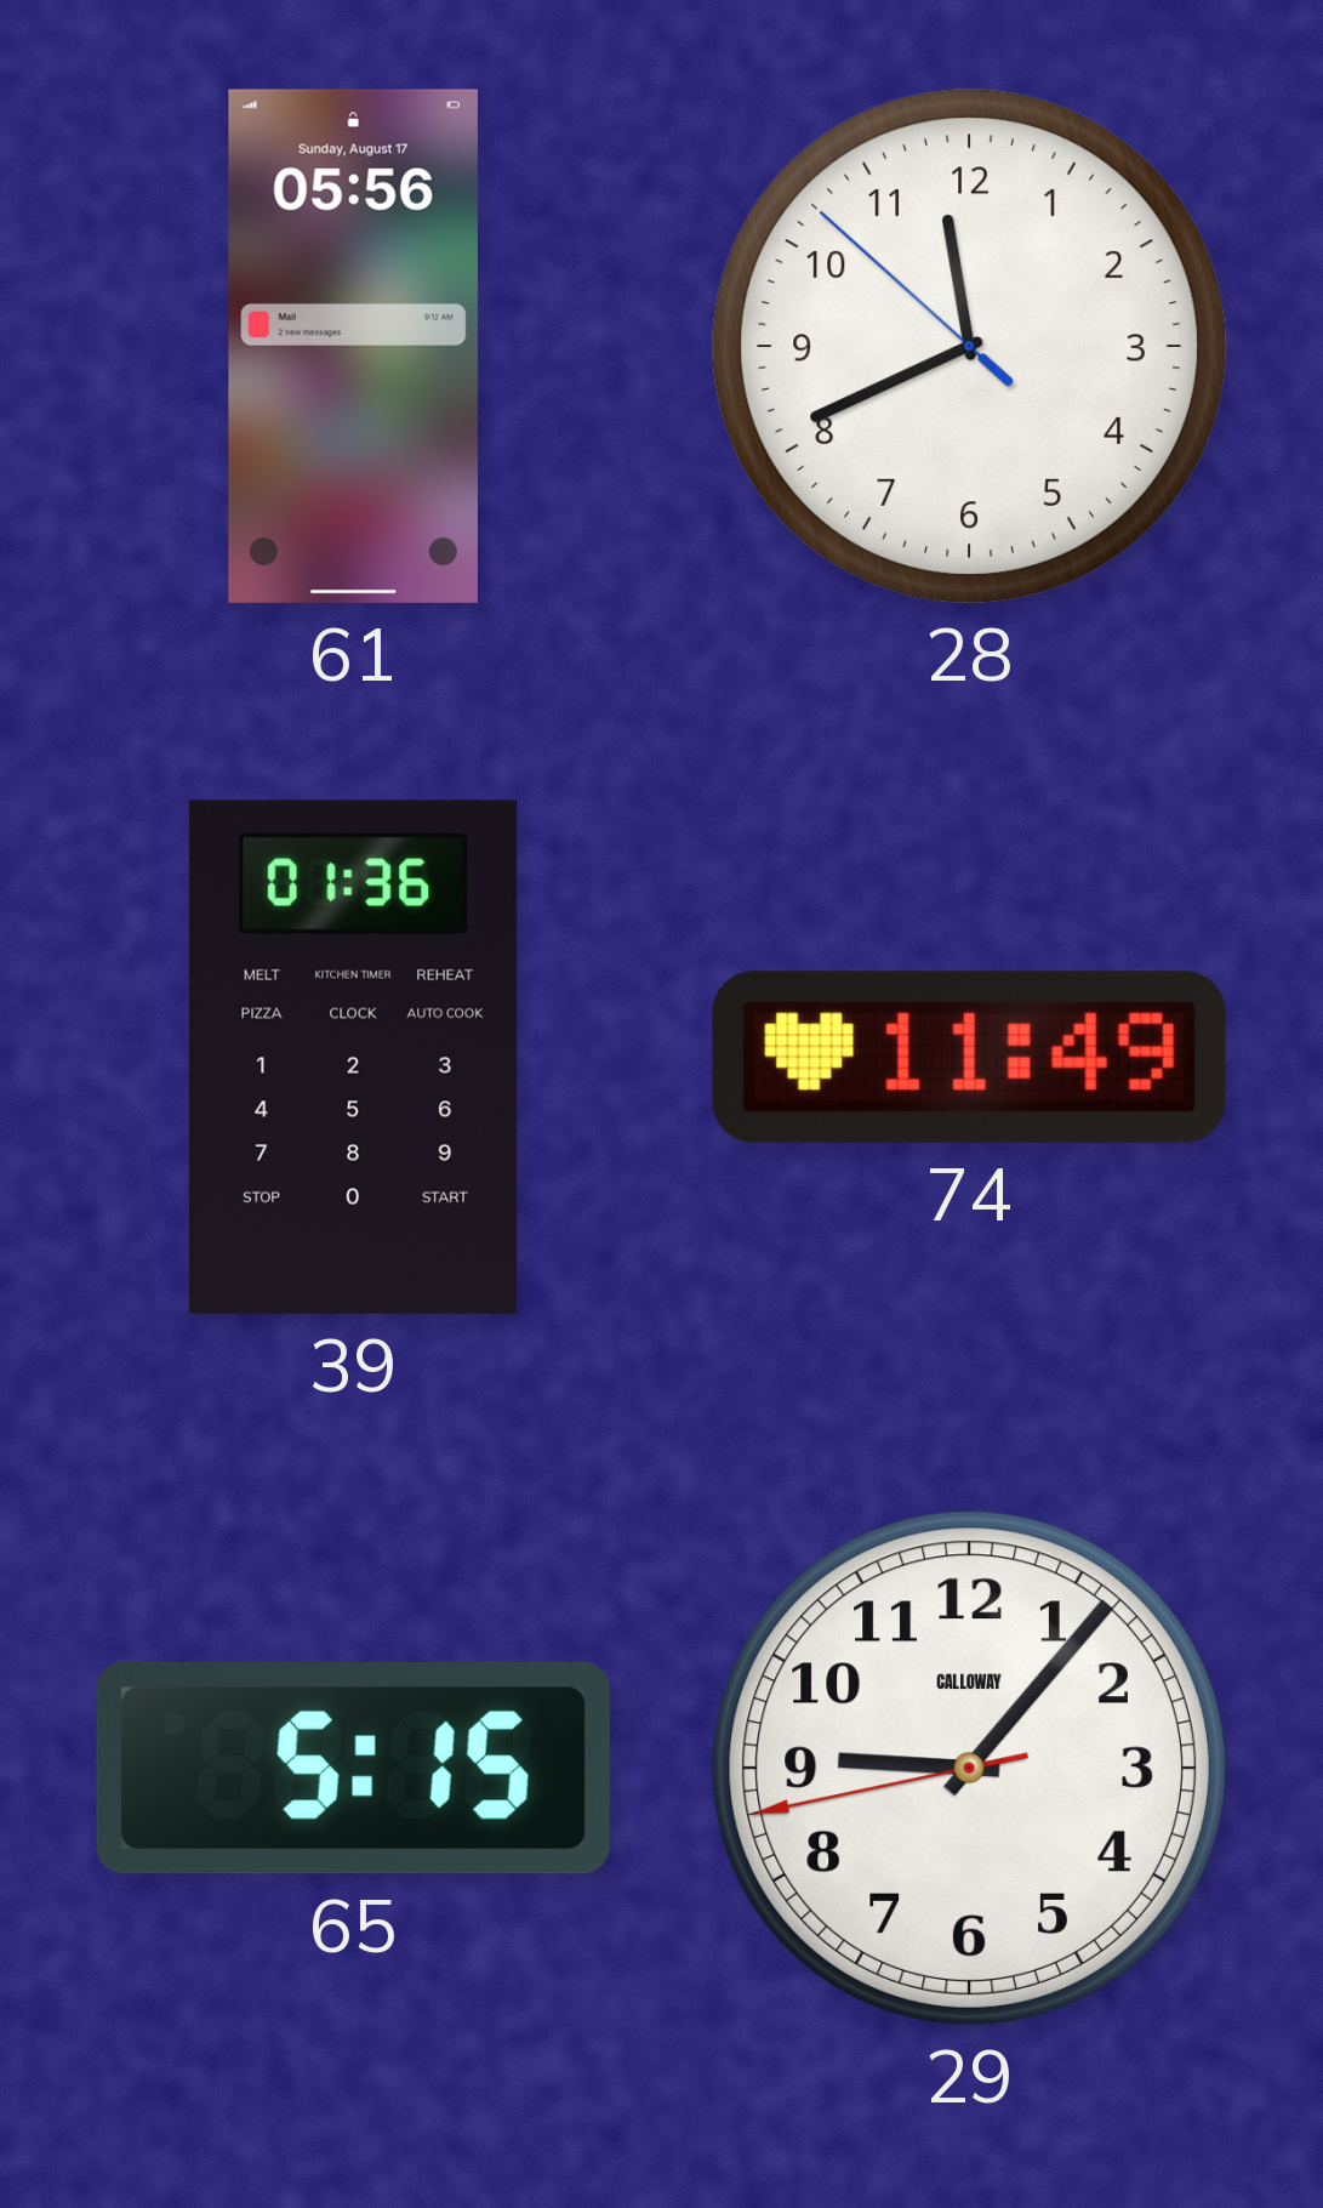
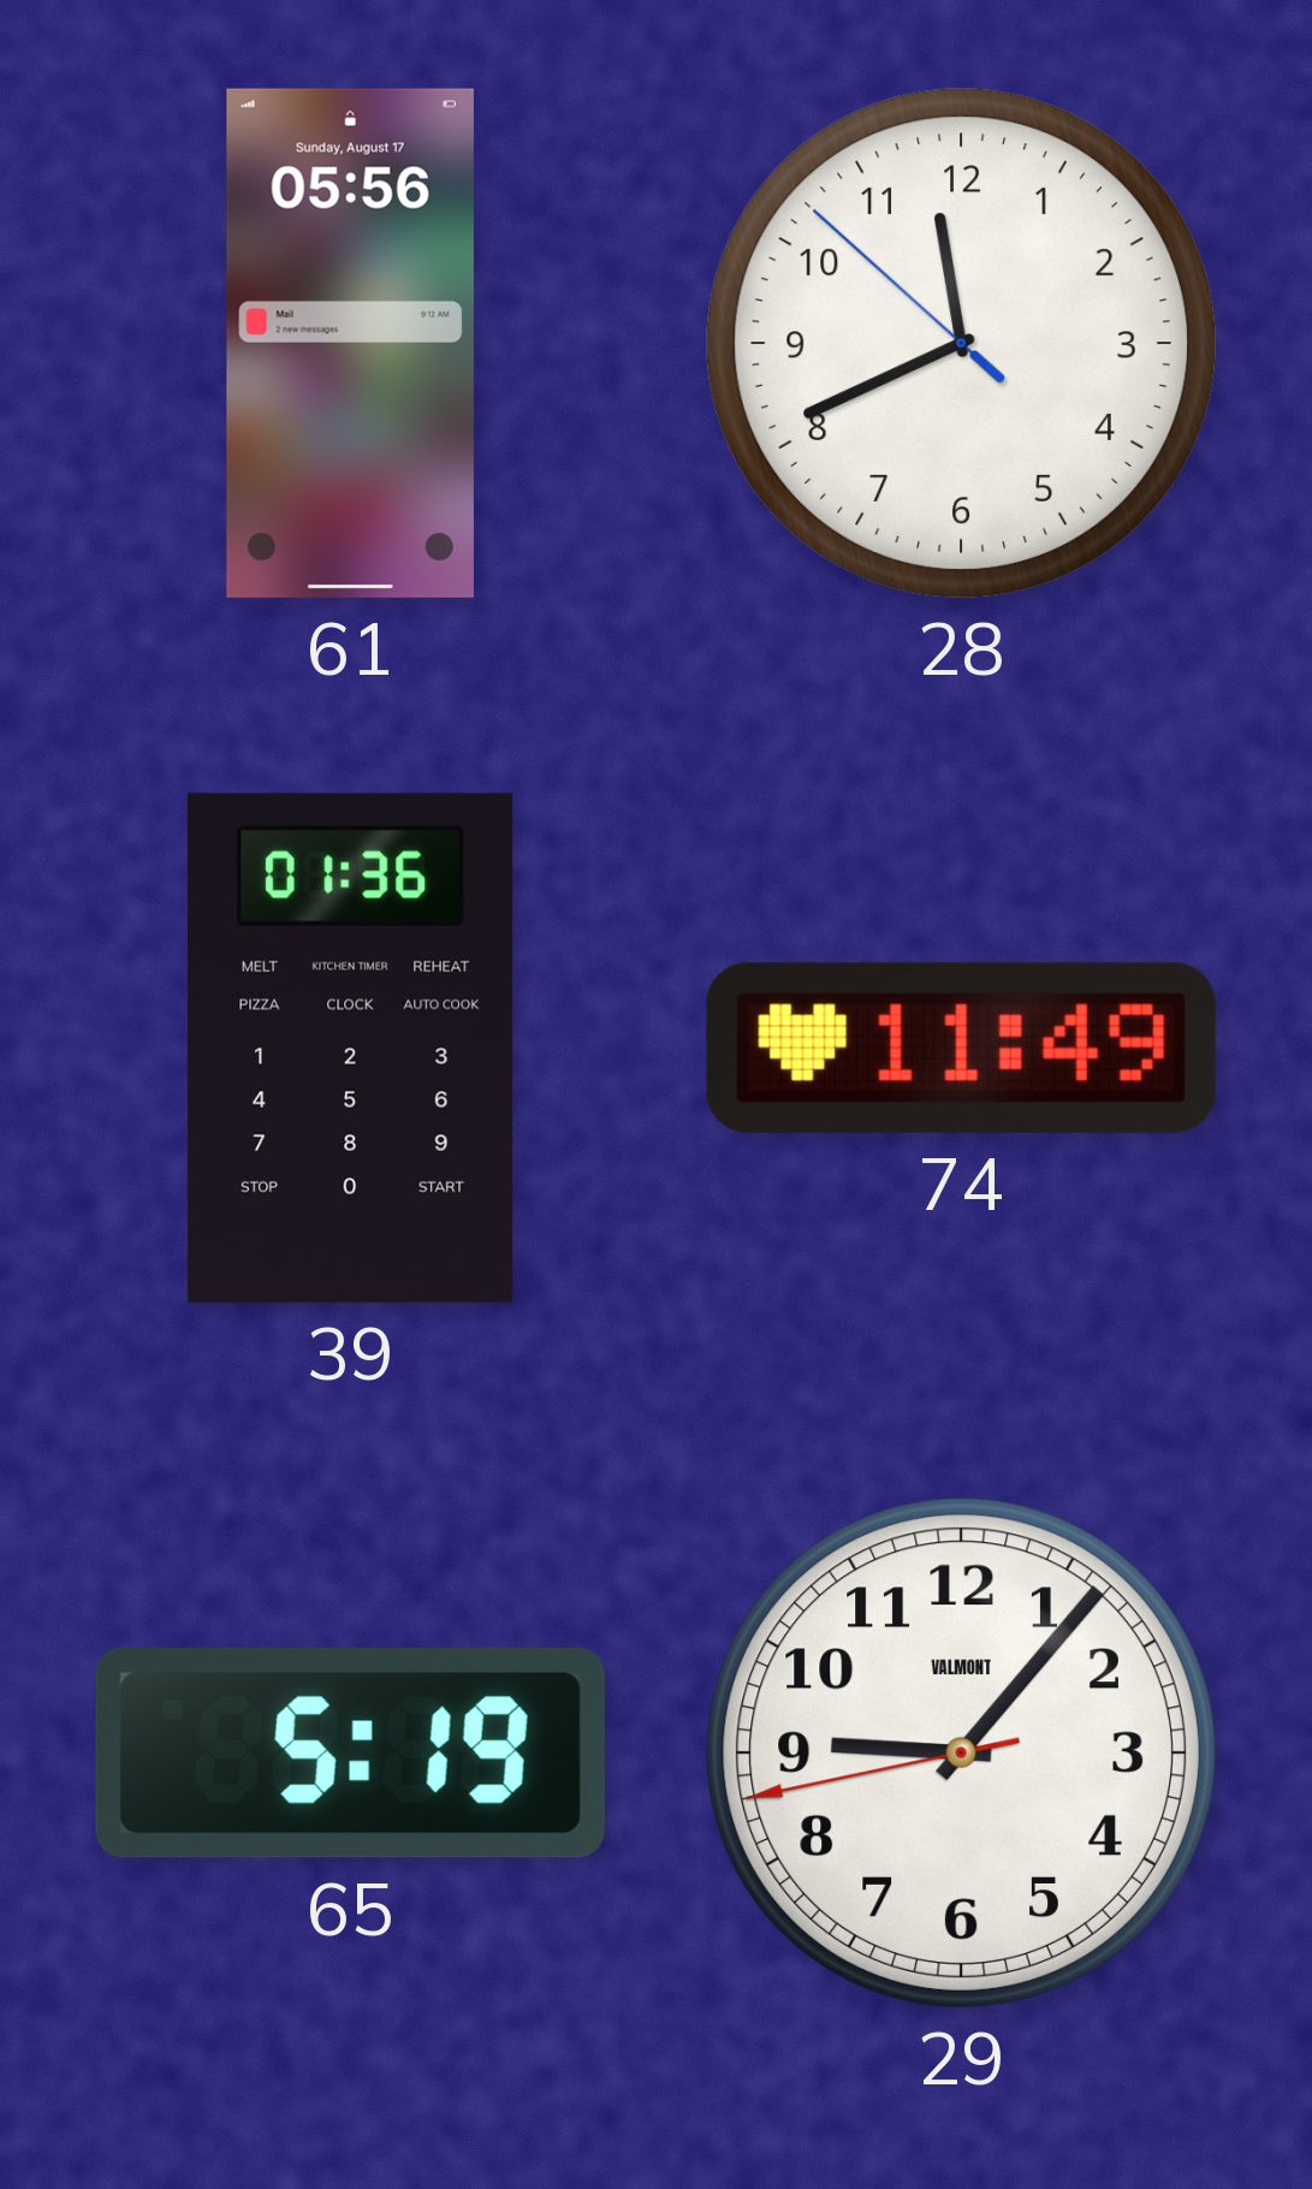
65: 5:15 -> 5:19 (350, 1752)
29 brand: CALLOWAY -> VALMONT (961, 1752)
